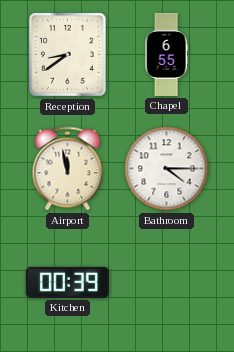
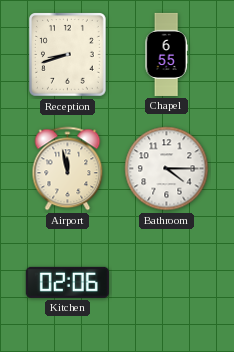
Reception: 8:39 -> 8:42 (68, 55)
Kitchen: 00:39 -> 02:06 (67, 282)
